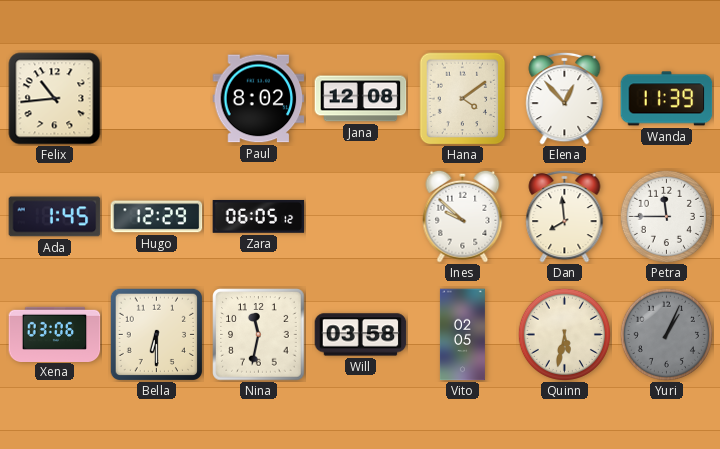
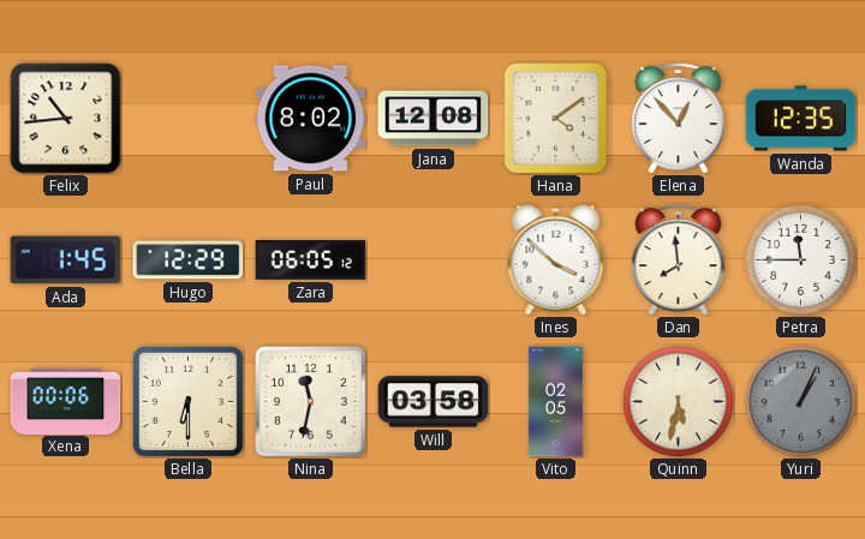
Wanda: 11:39 -> 12:35 (801, 119)
Ines: 9:52 -> 3:52 (556, 259)
Xena: 03:06 -> 00:06 (66, 401)
